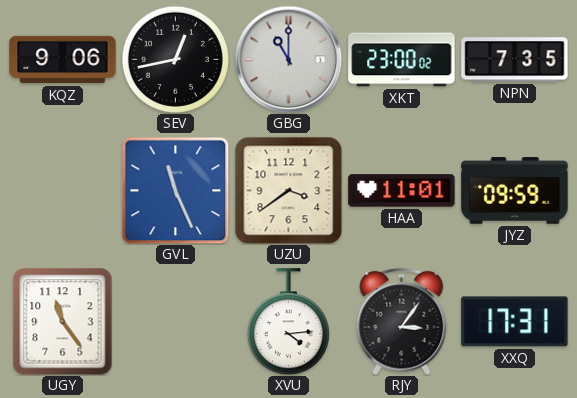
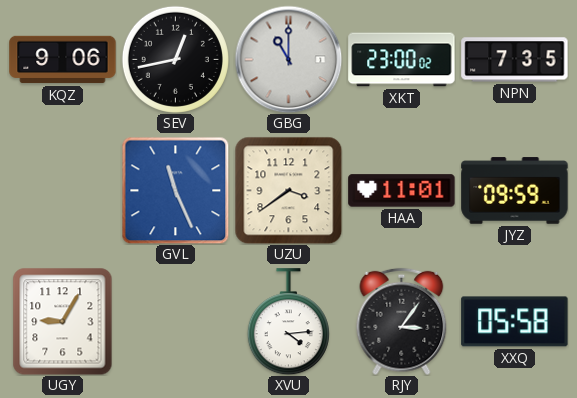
UGY: 11:24 -> 9:05 (63, 321)
XXQ: 17:31 -> 05:58 (515, 322)
